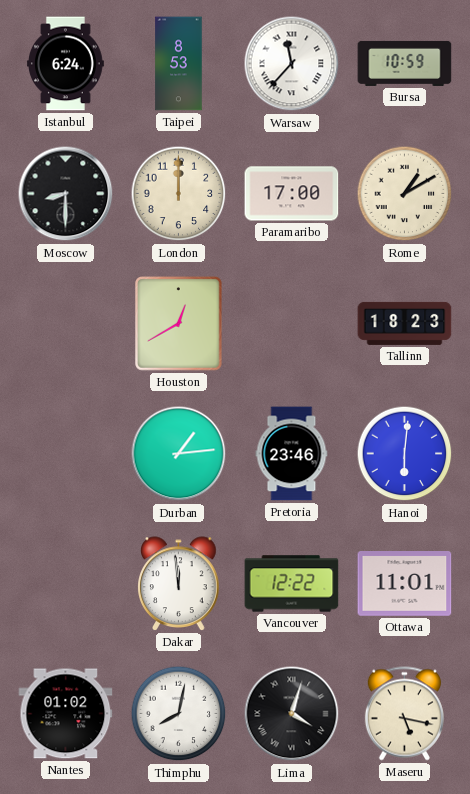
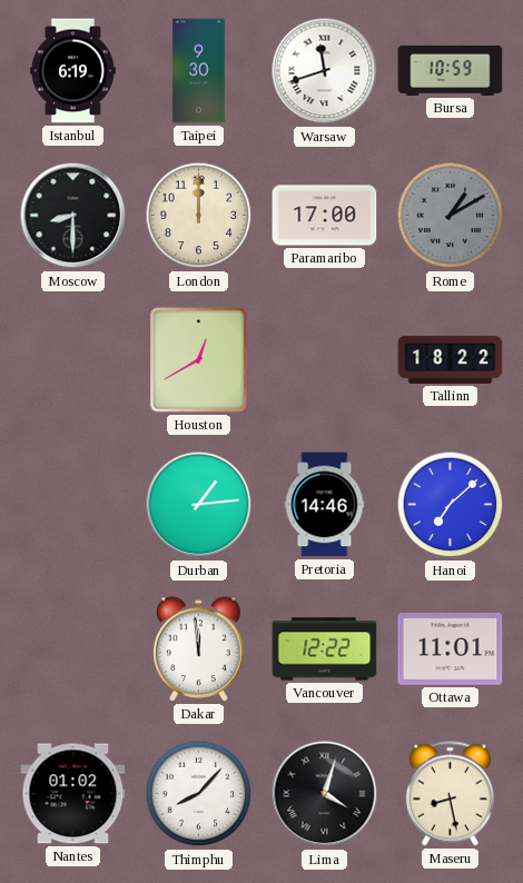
Istanbul: 6:24 -> 6:19 (72, 71)
Taipei: 8:53 -> 9:30 (199, 71)
Warsaw: 11:37 -> 11:42 (325, 71)
Rome dial: cream -> grey (451, 216)
Tallinn: 18:23 -> 18:22 (451, 359)
Pretoria: 23:46 -> 14:46 (325, 505)
Hanoi: 6:01 -> 7:08 (451, 505)
Thimphu: 8:02 -> 8:07 (199, 794)
Maseru: 5:17 -> 8:28 (450, 794)
